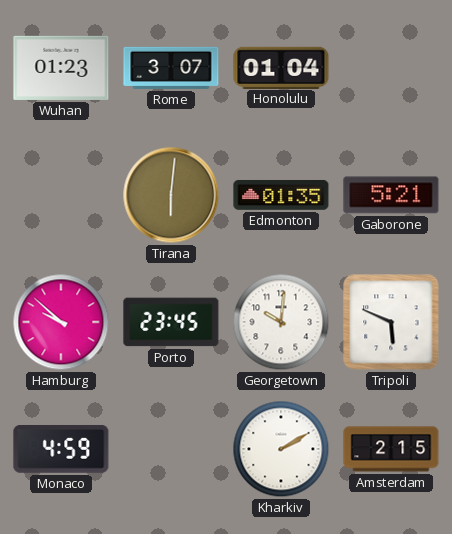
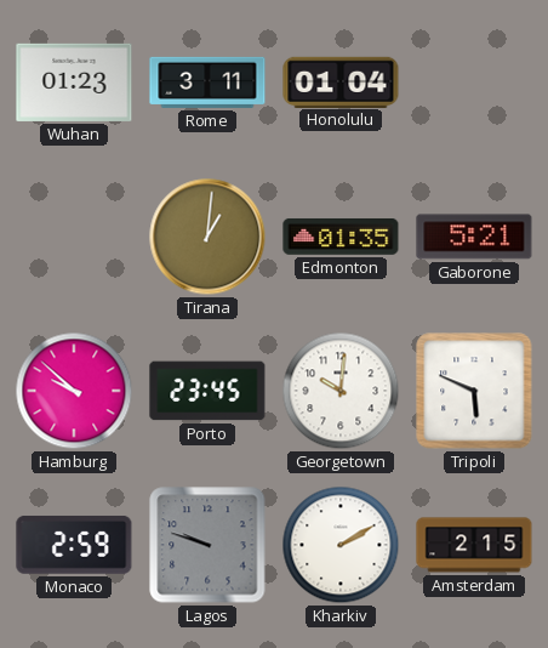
Rome: 3:07 -> 3:11 (207, 83)
Tirana: 6:01 -> 1:01 (207, 237)
Monaco: 4:59 -> 2:59 (74, 545)
Lagos: none -> 9:48 (207, 545)
